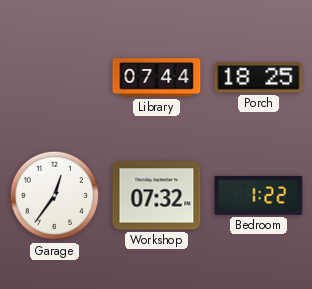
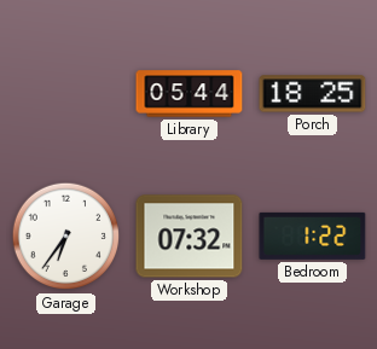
Library: 07:44 -> 05:44 (190, 94)
Garage: 12:36 -> 6:36 (66, 237)
